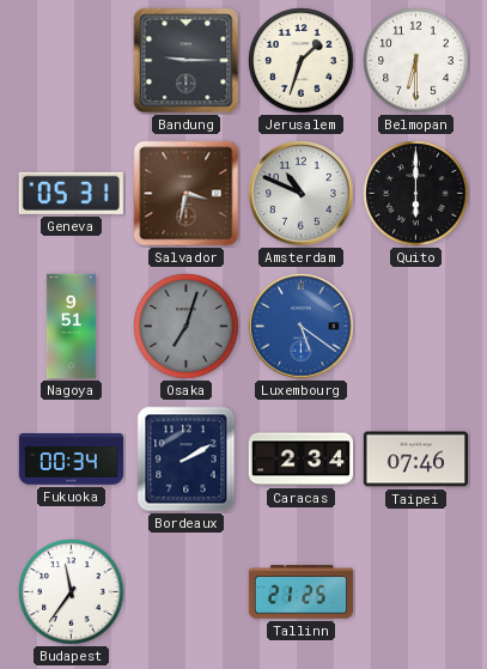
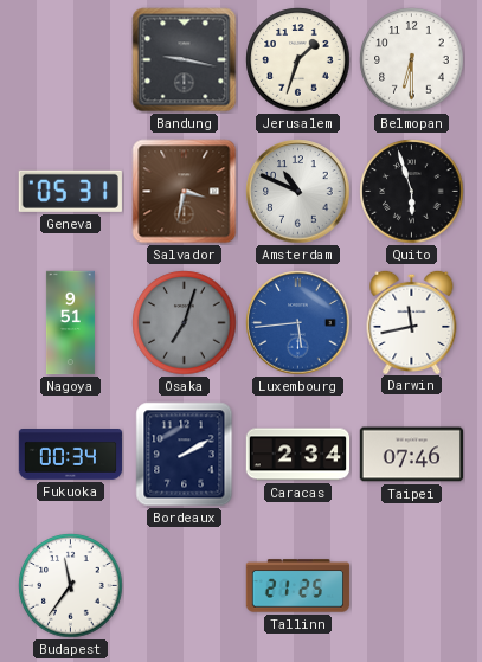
Bandung: 9:15 -> 9:17 (185, 60)
Quito: 6:00 -> 5:57 (412, 192)
Luxembourg: 5:21 -> 5:44 (298, 323)
Darwin: none -> 11:43 (412, 321)
